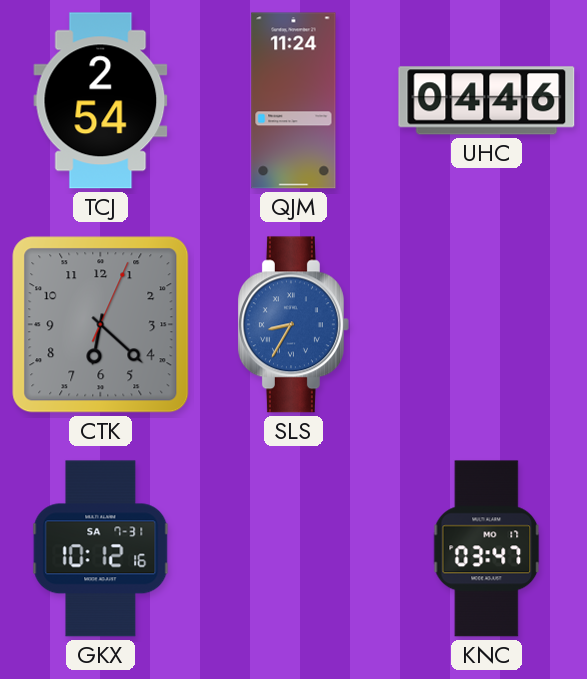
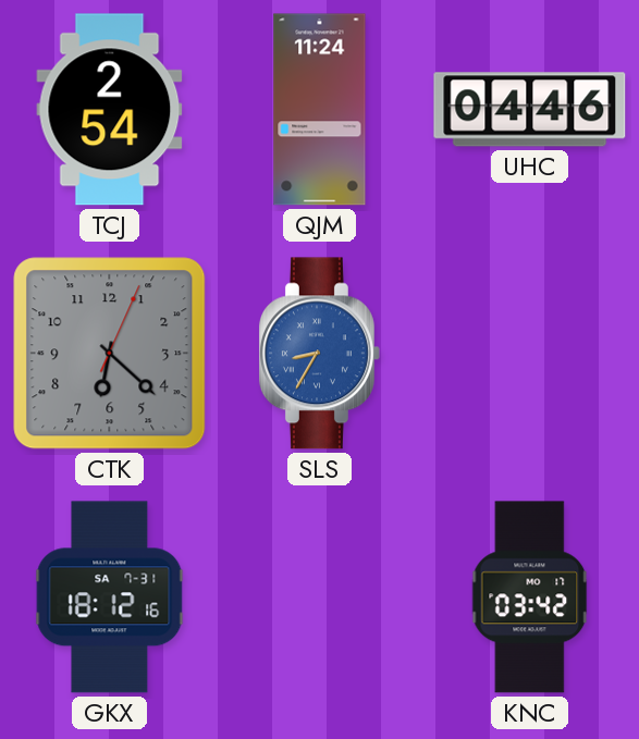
GKX: 10:12 -> 18:12 (110, 598)
KNC: 03:47 -> 03:42 (530, 598)
